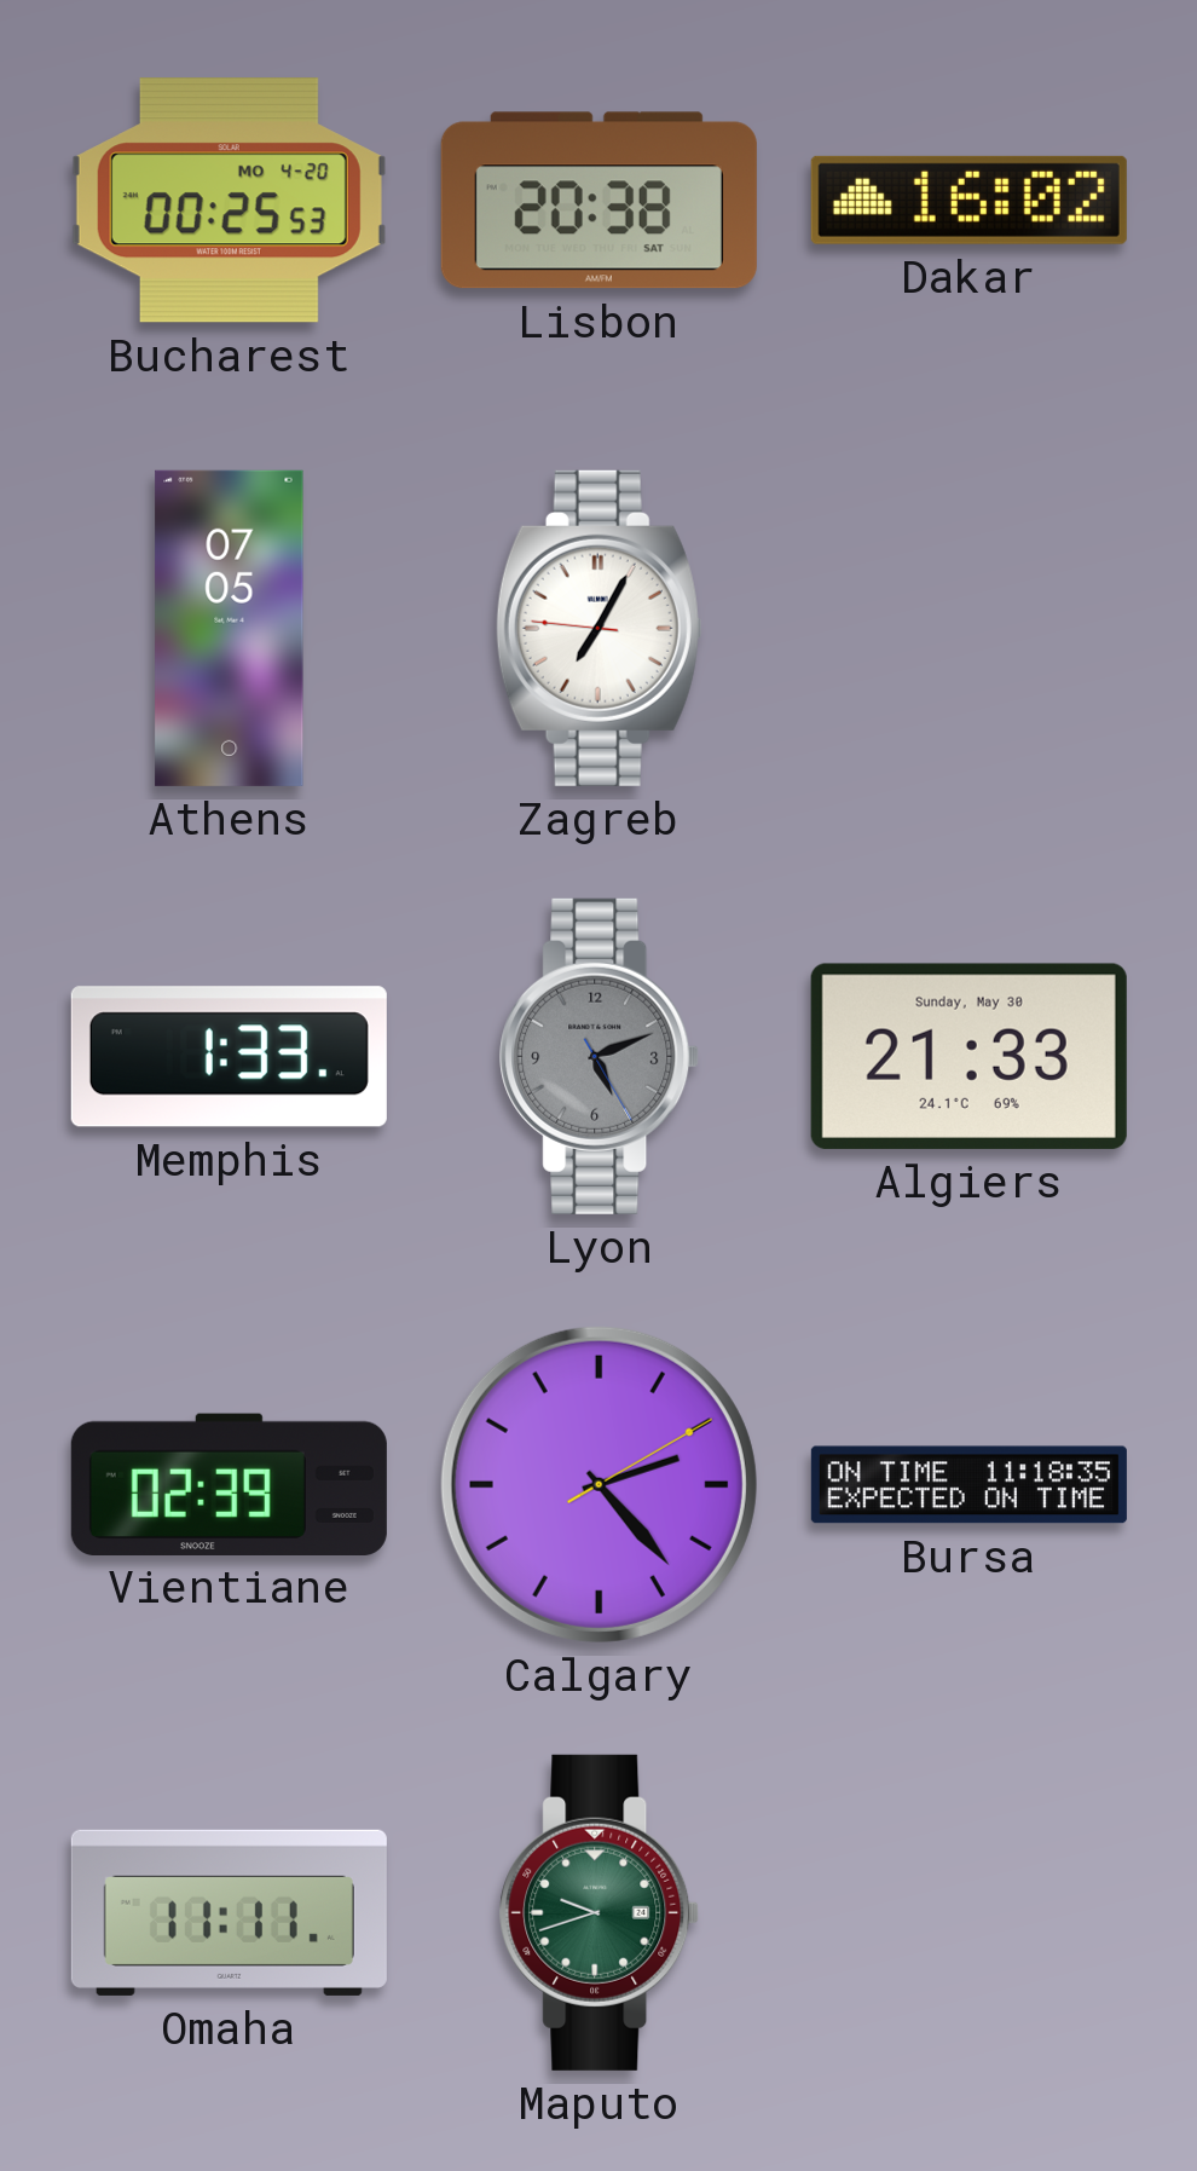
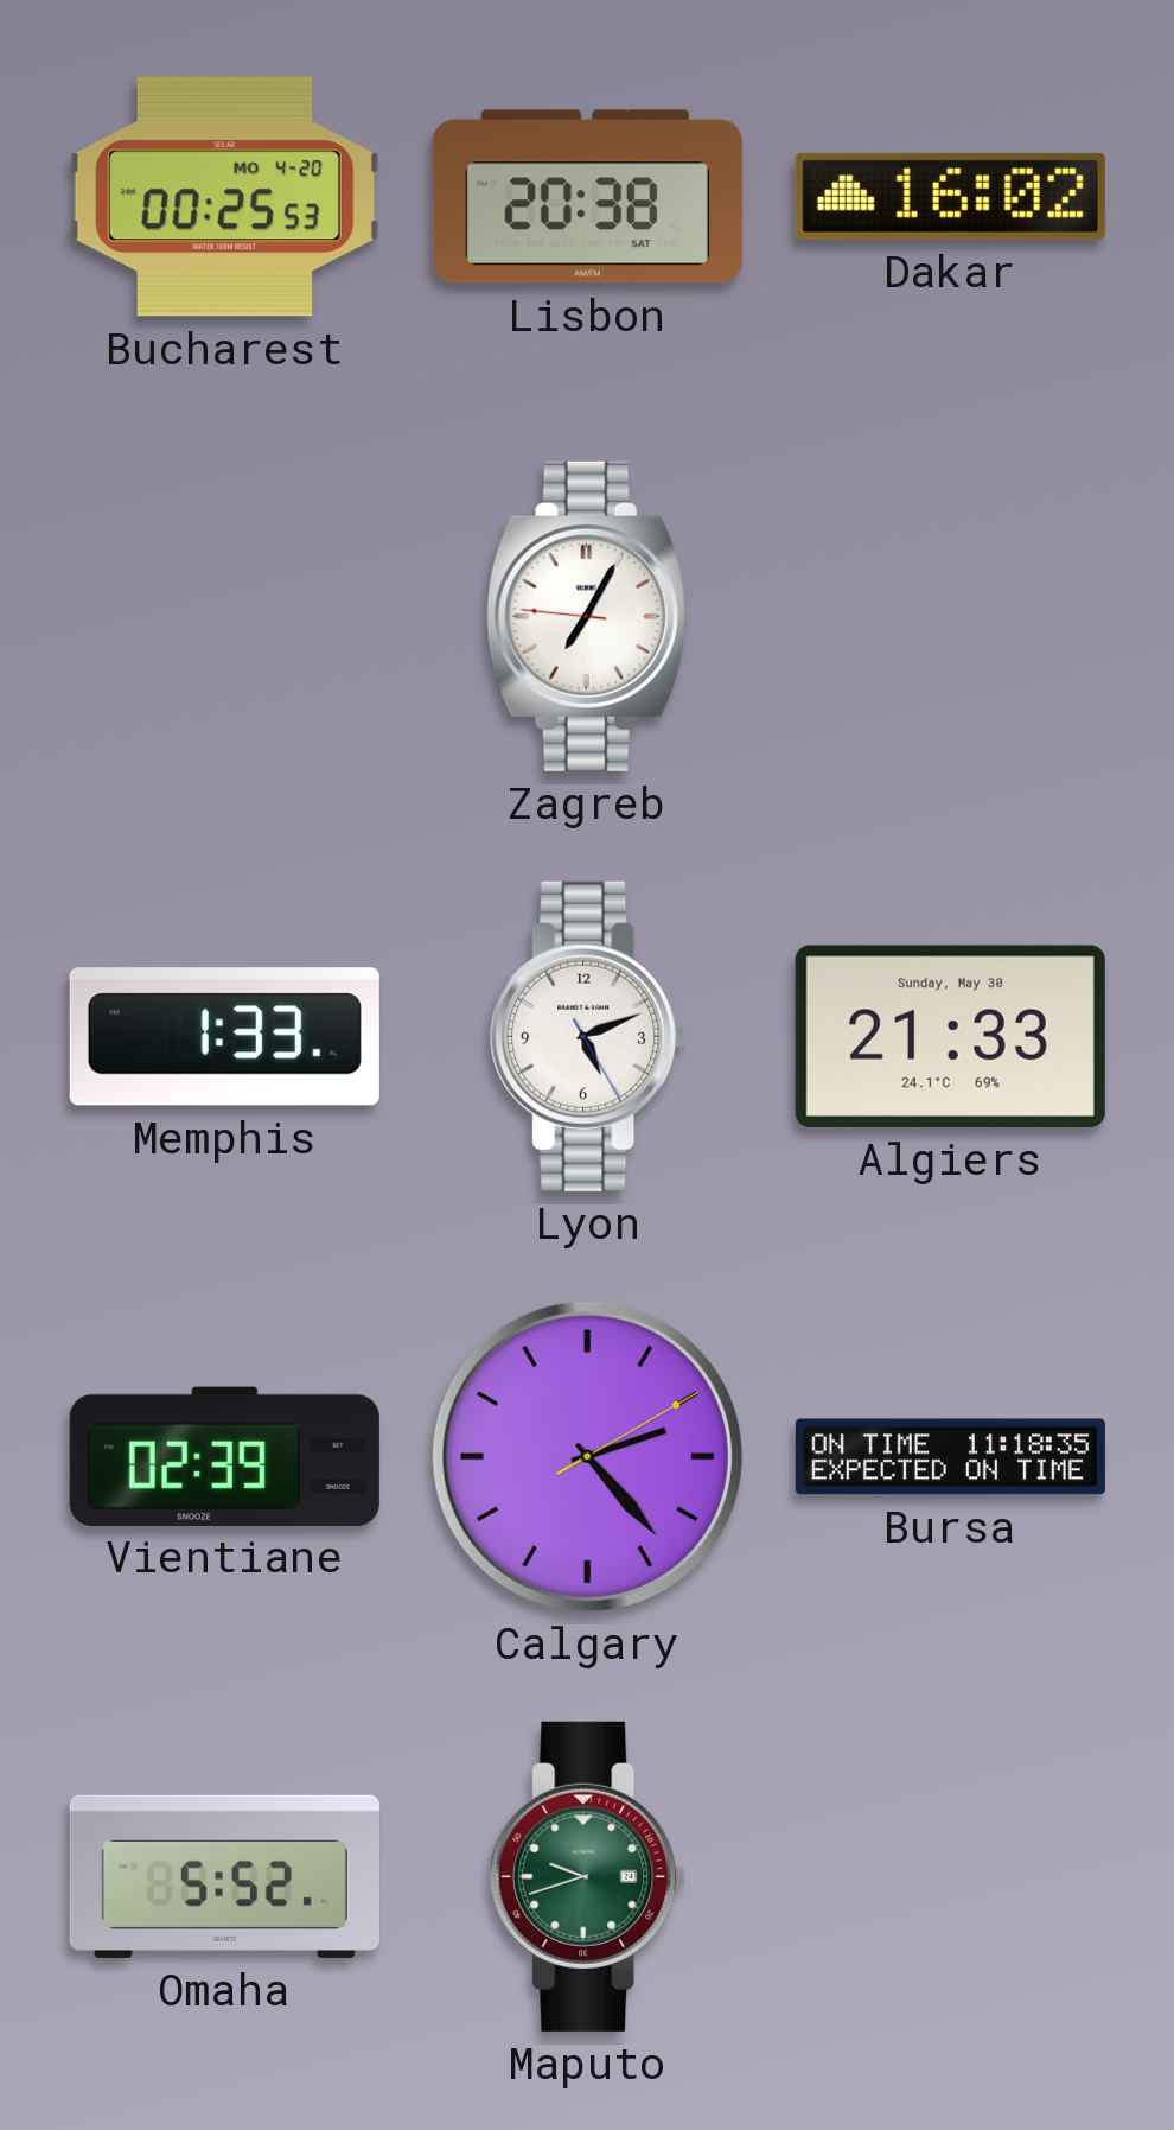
Athens: 07:05 -> none (230, 628)
Lyon dial: grey -> white (588, 1036)
Omaha: 11:11 -> 5:52 (224, 1876)
